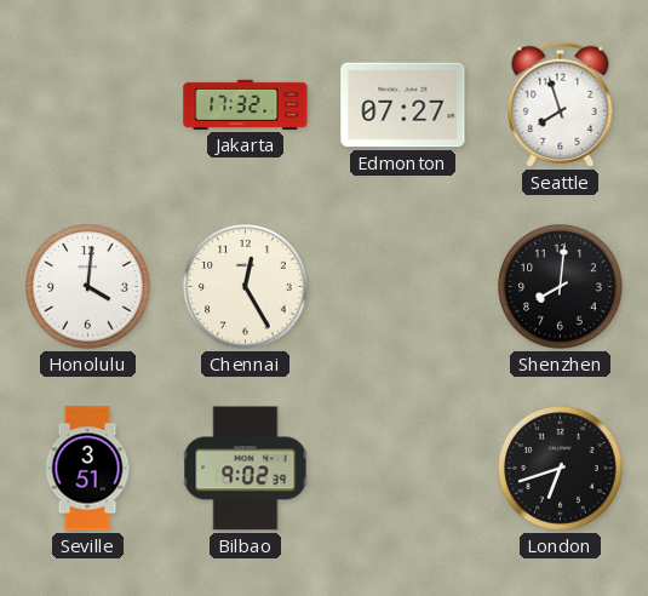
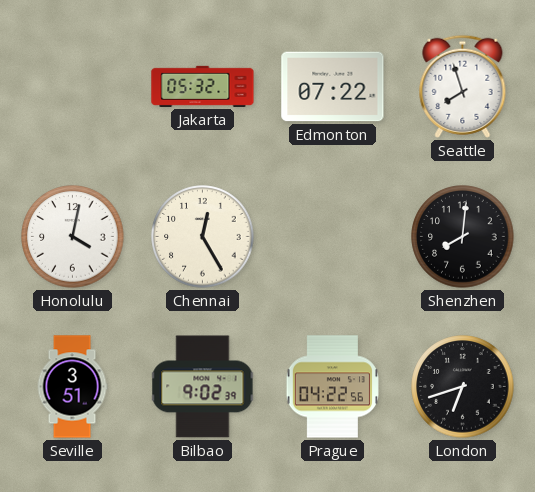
Jakarta: 17:32 -> 05:32 (203, 86)
Edmonton: 07:27 -> 07:22 (333, 87)
Honolulu: 4:01 -> 4:02 (73, 237)
Prague: none -> 04:22 (332, 387)
